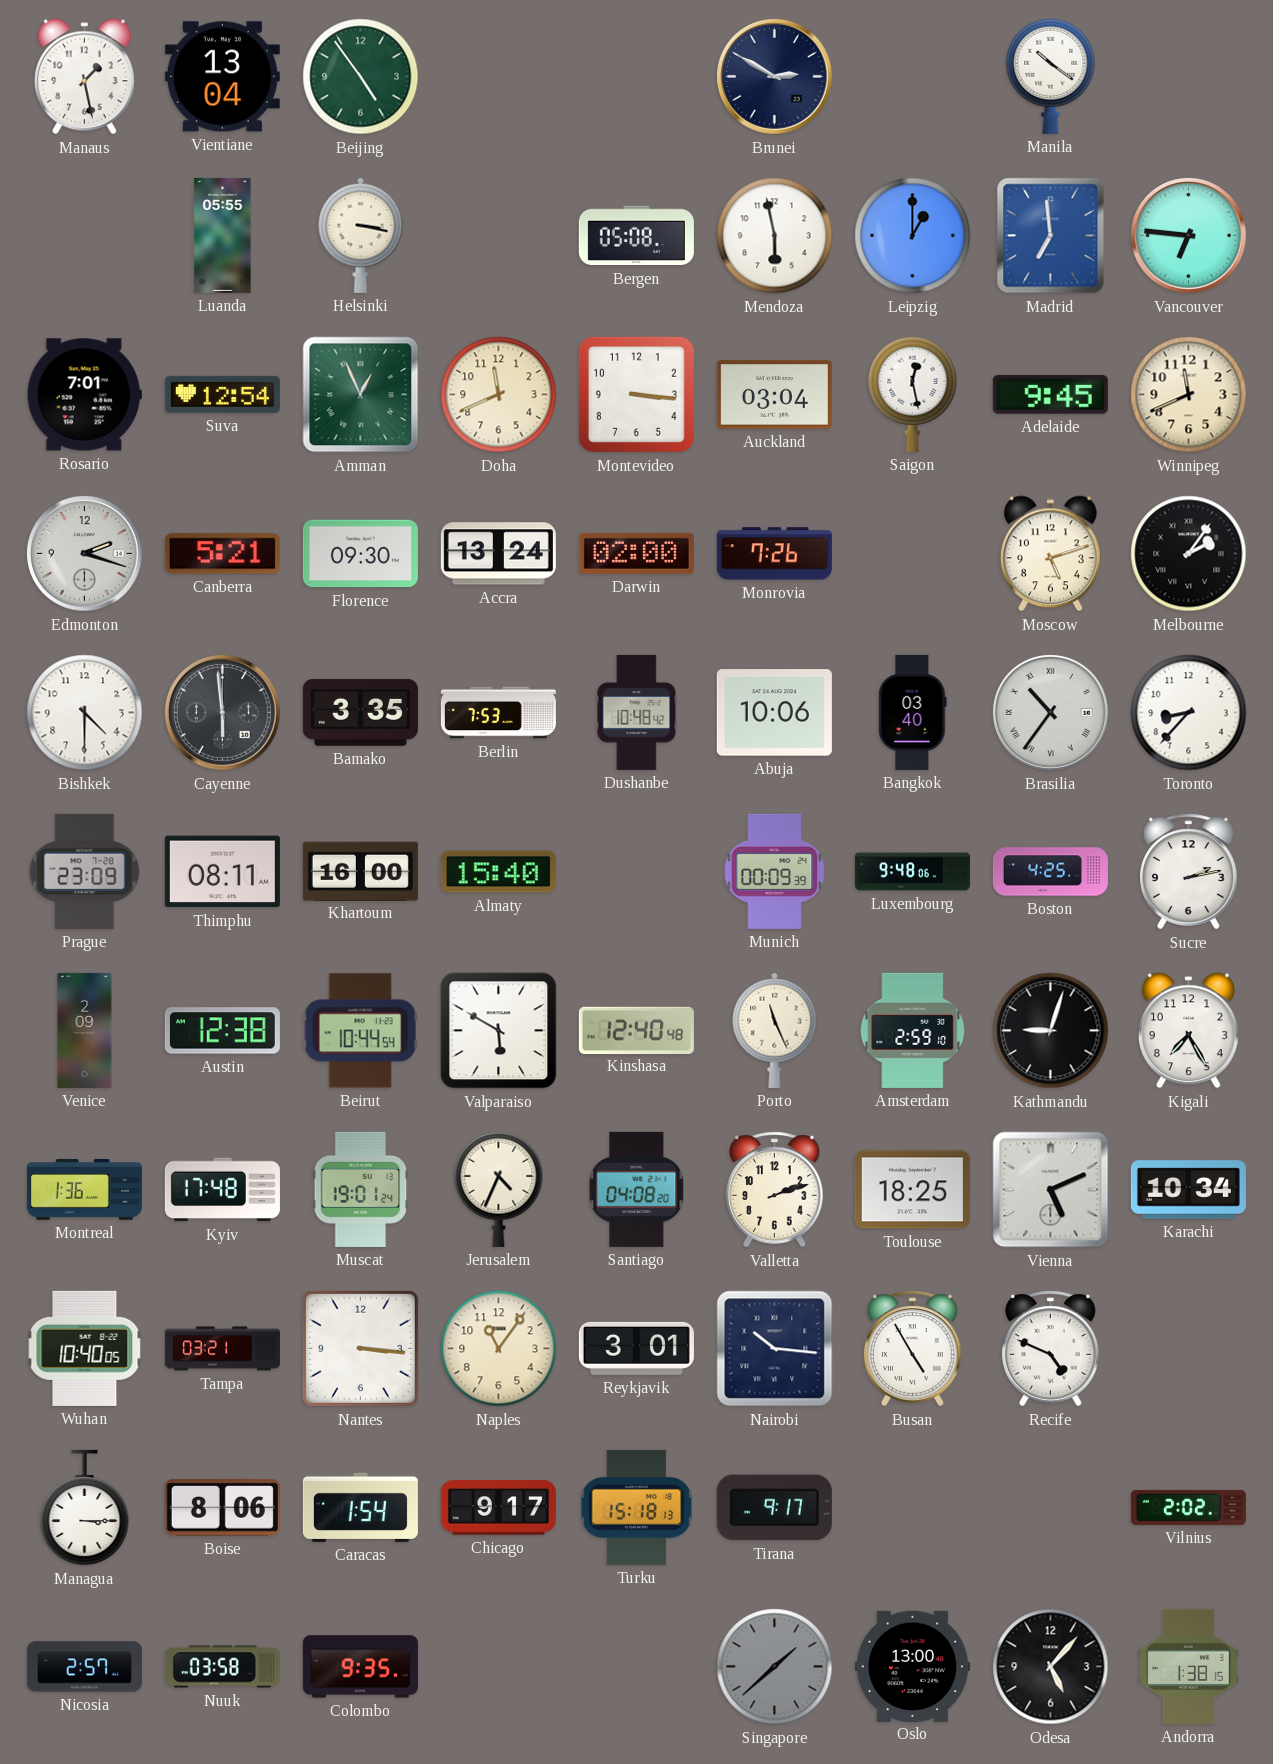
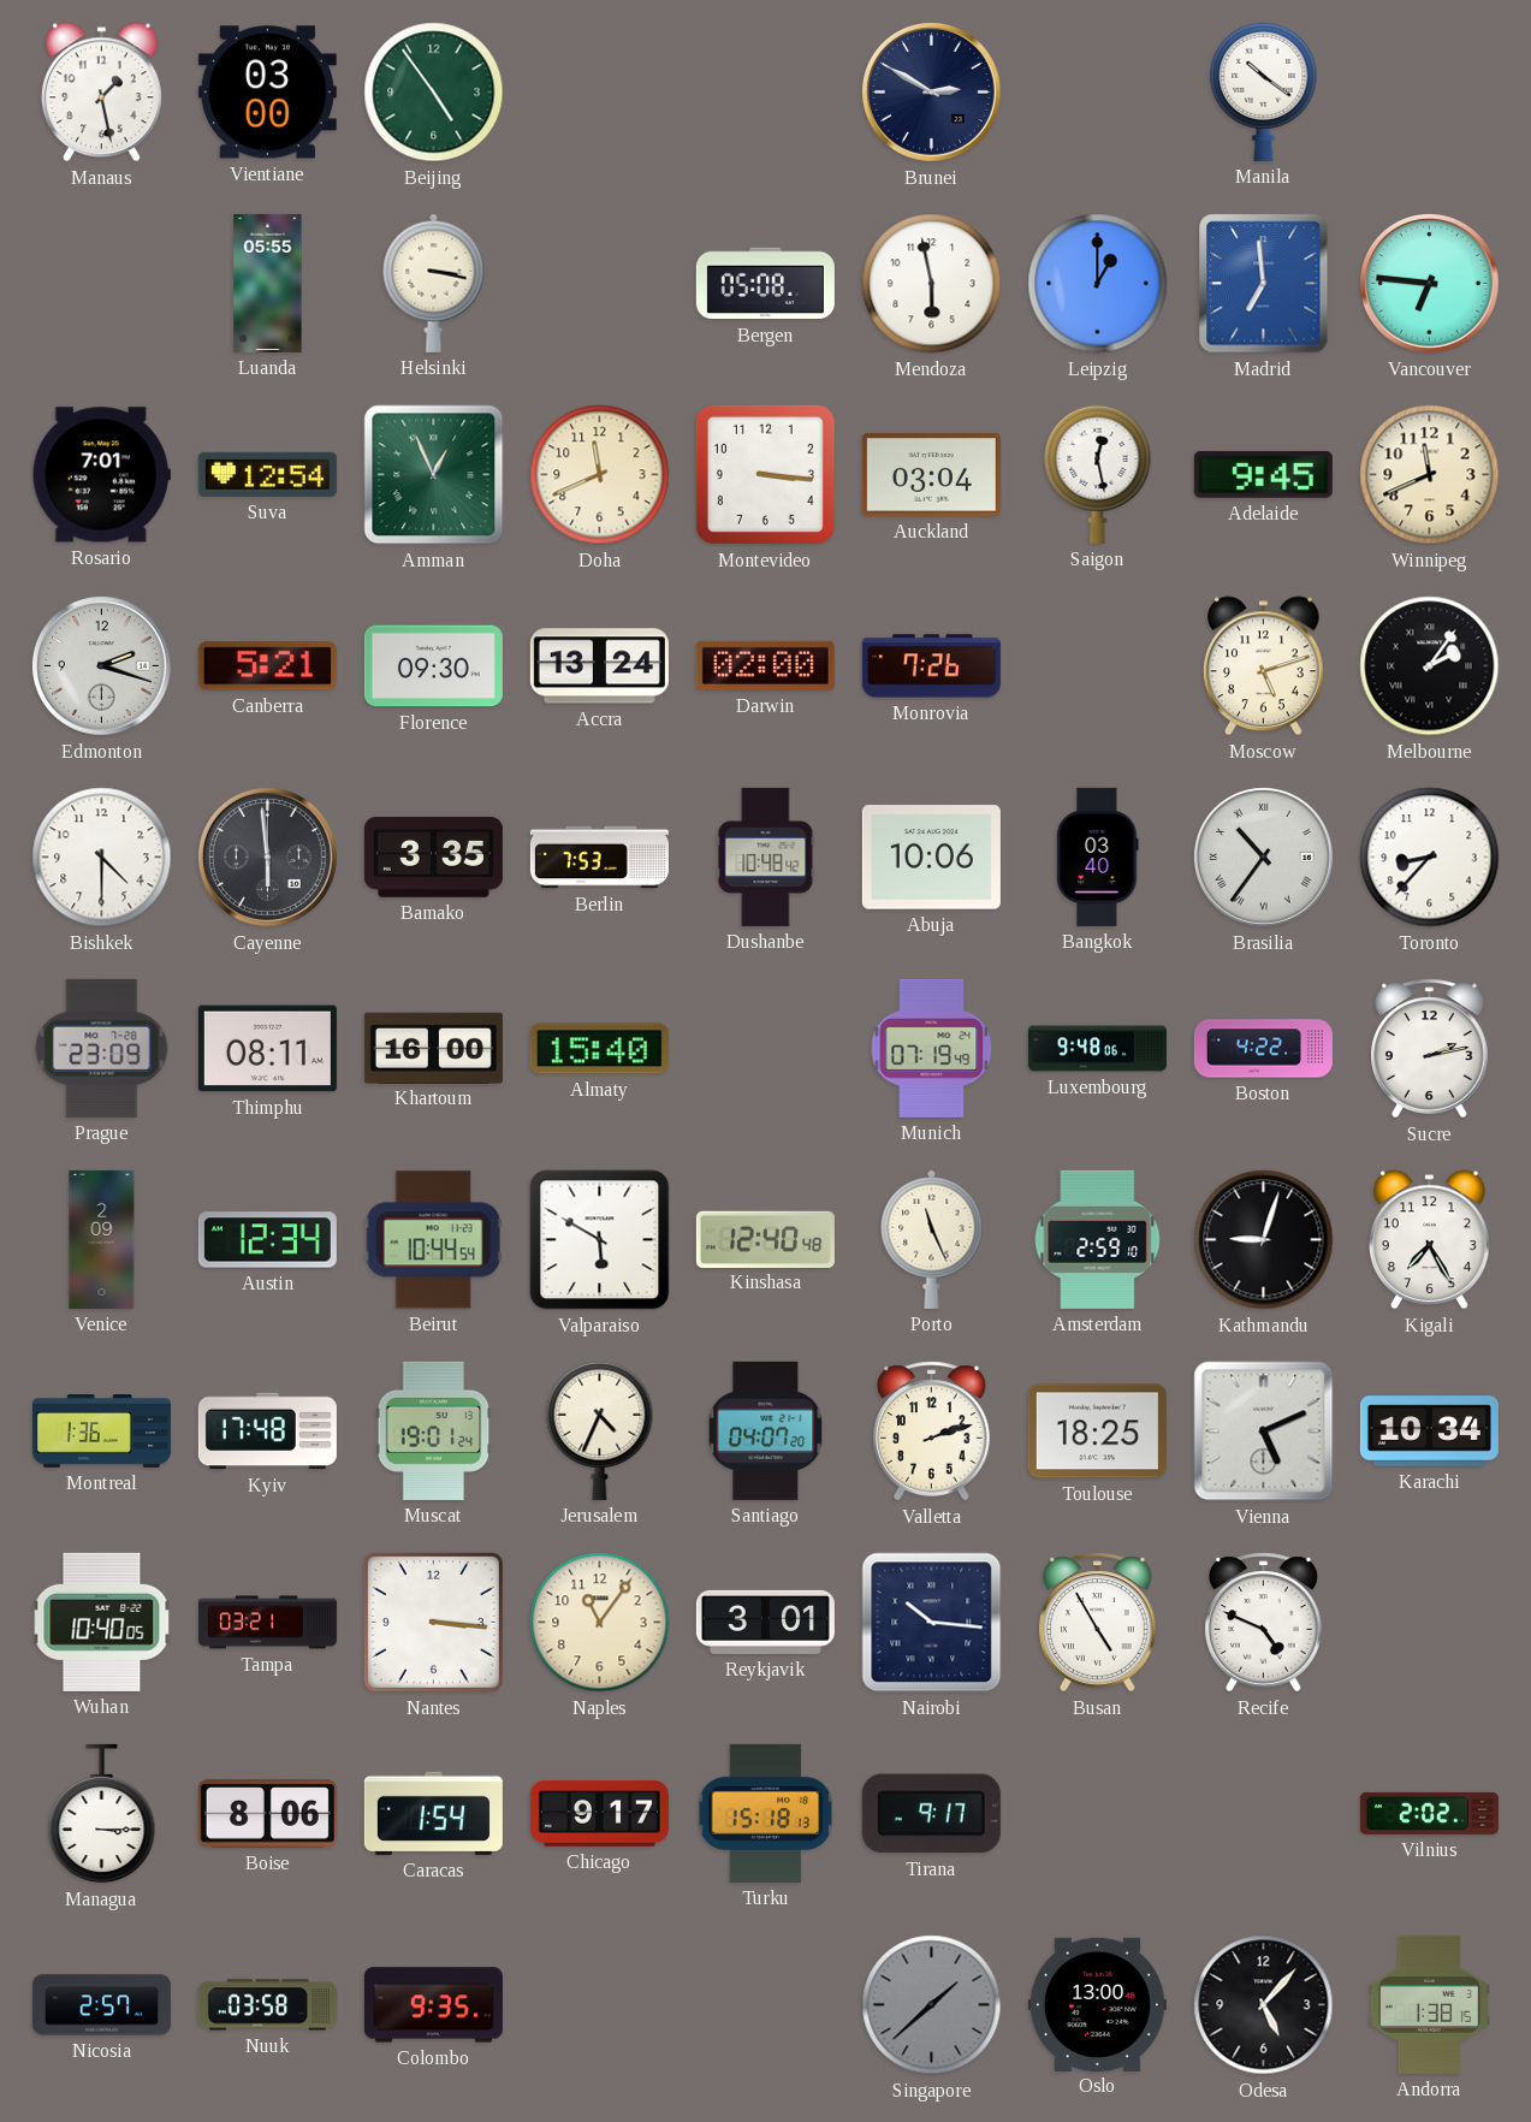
Vientiane: 13:04 -> 03:00 (267, 93)
Munich: 00:09 -> 07:19 (932, 1048)
Boston: 4:25 -> 4:22 (1263, 1049)
Austin: 12:38 -> 12:34 (267, 1240)
Santiago: 04:08 -> 04:07 (766, 1430)
